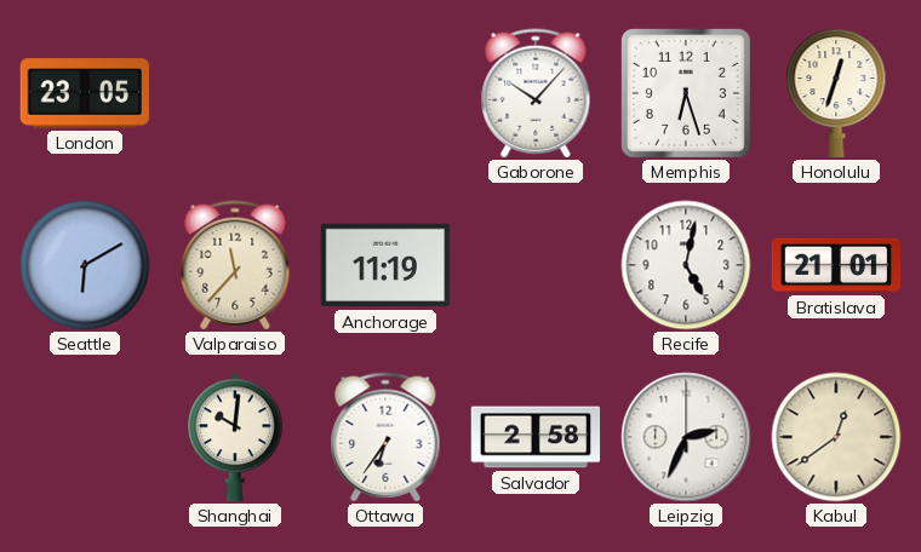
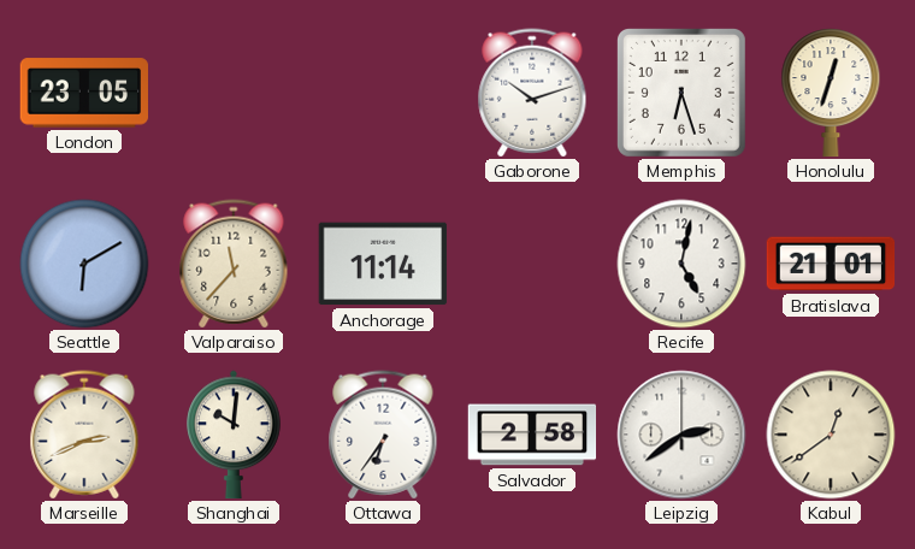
Gaborone: 10:07 -> 10:12 (532, 93)
Anchorage: 11:19 -> 11:14 (383, 264)
Marseille: none -> 2:41 (84, 435)
Leipzig: 2:34 -> 2:39 (681, 435)
